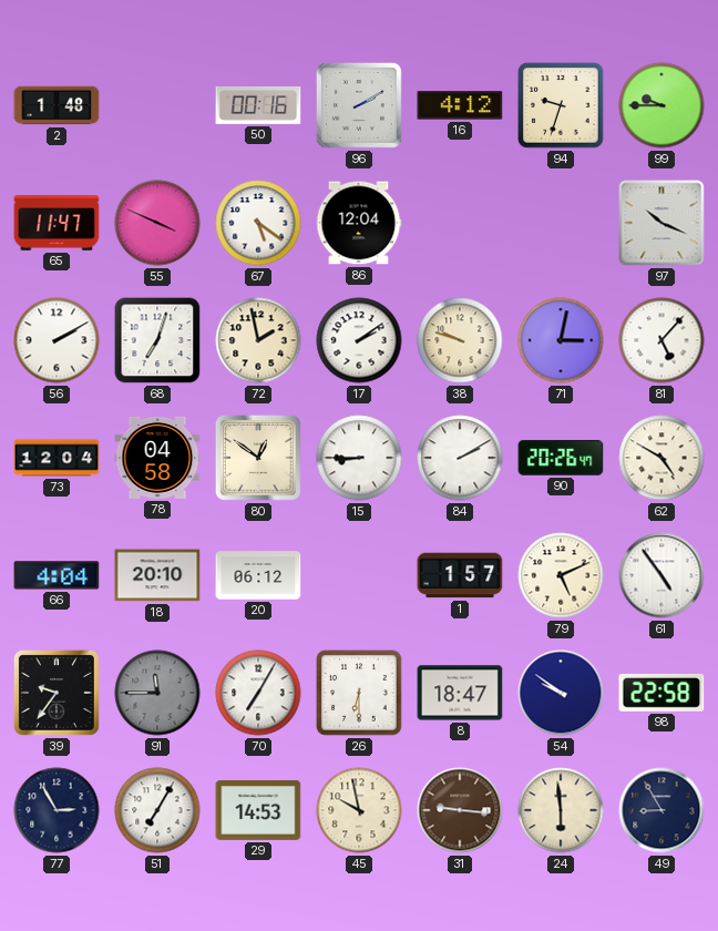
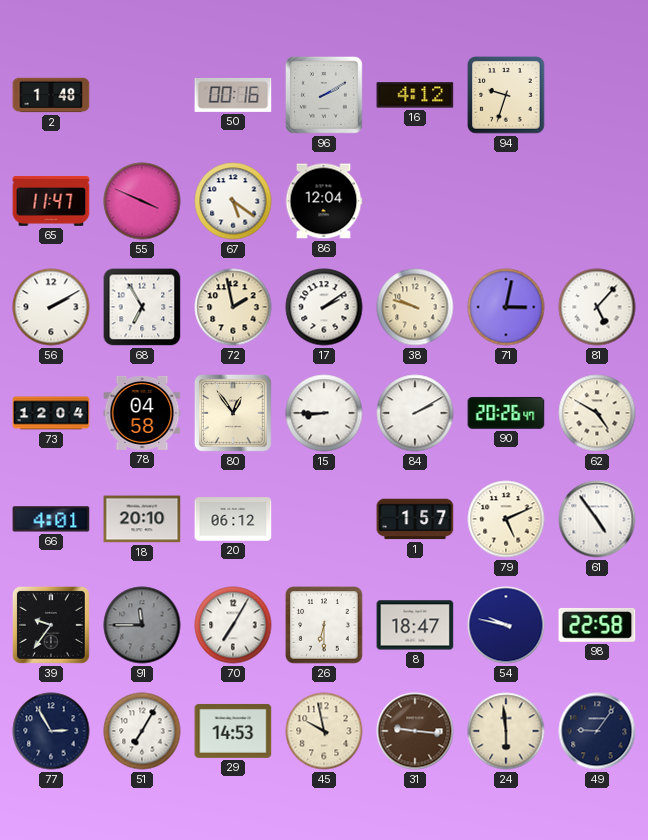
99: 9:45 -> none (661, 105)
97: 10:19 -> none (661, 223)
68: 7:03 -> 6:55 (142, 307)
80: 12:51 -> 12:54 (233, 413)
66: 4:04 -> 4:01 (51, 519)
54: 9:51 -> 9:47 (506, 625)
49: 8:55 -> 9:06 (597, 731)
